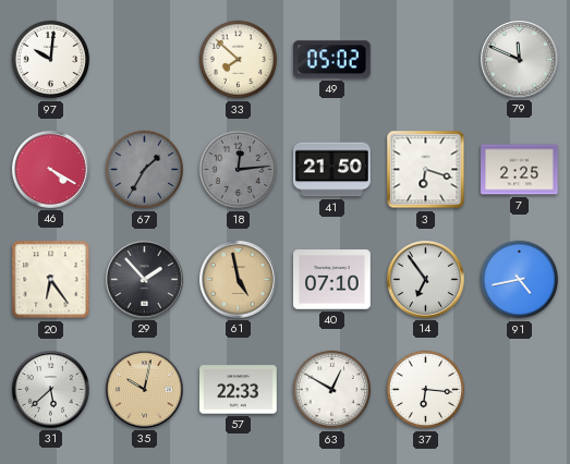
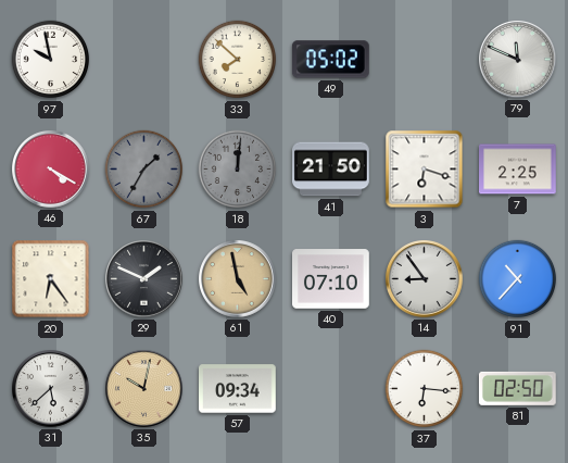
97: 10:01 -> 9:58 (51, 60)
18: 12:14 -> 12:01 (238, 170)
29: 1:53 -> 1:49 (144, 279)
14: 6:54 -> 8:54 (425, 279)
91: 4:43 -> 10:37 (518, 279)
57: 22:33 -> 09:34 (238, 389)
63: 12:50 -> none (332, 390)
81: none -> 02:50 (517, 388)
